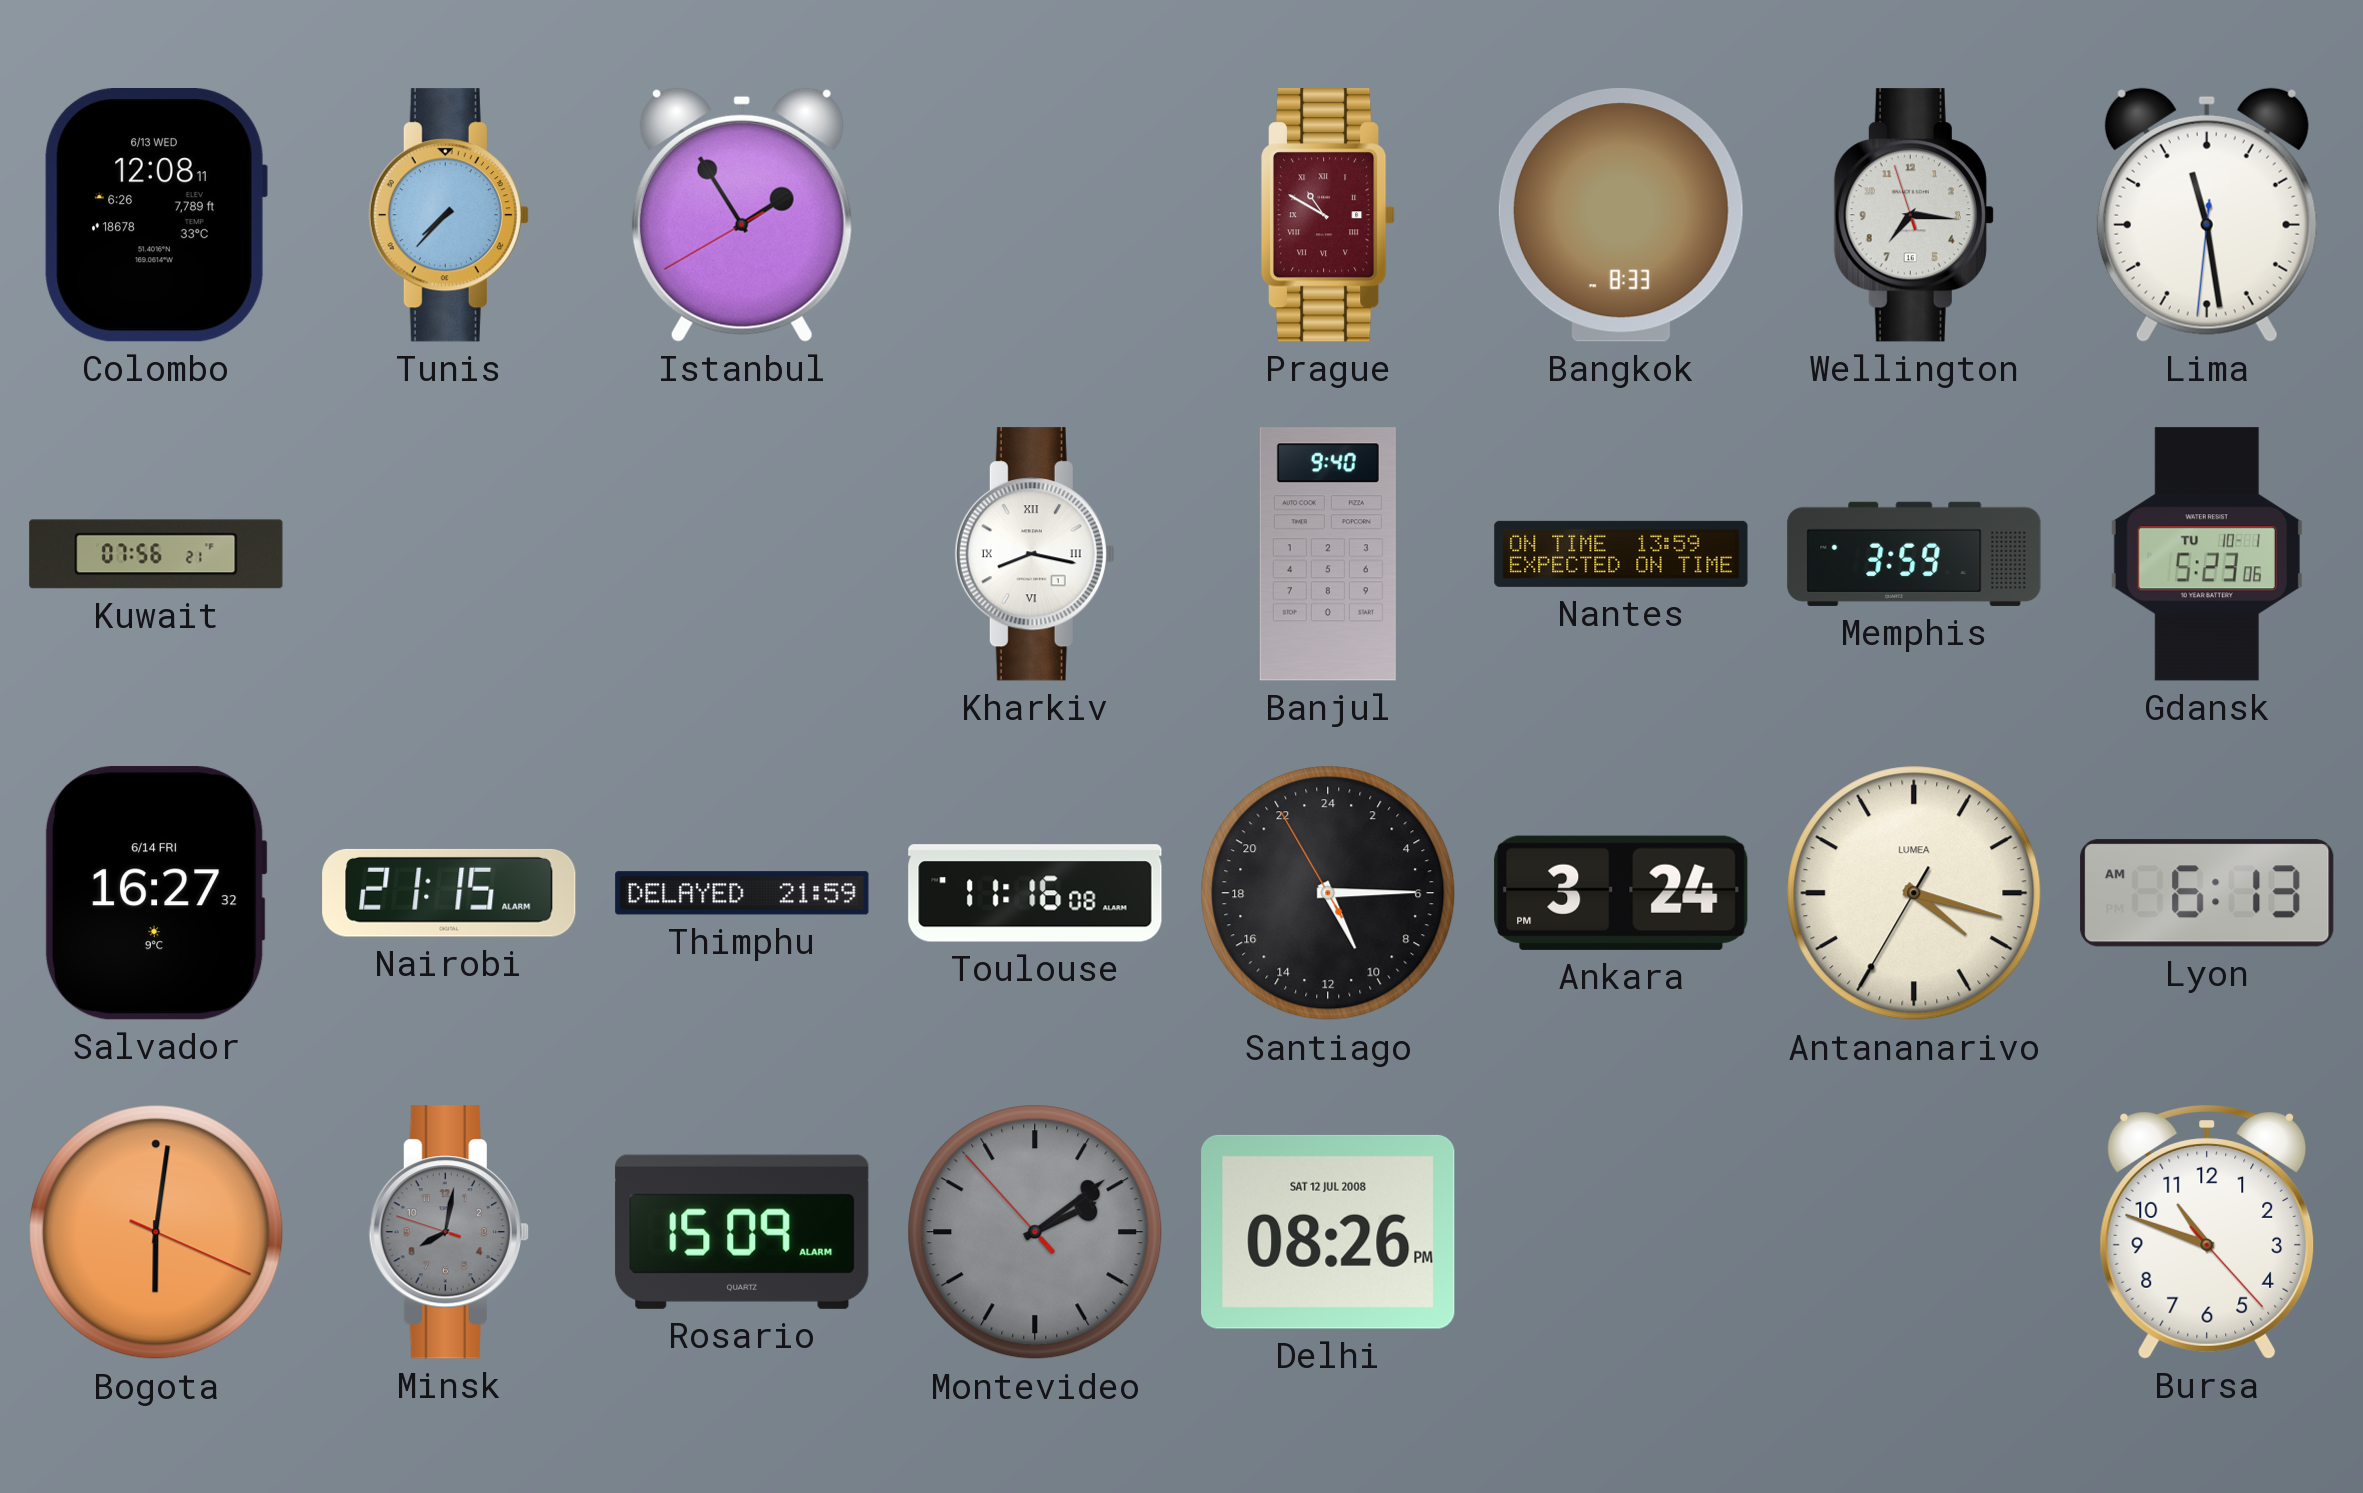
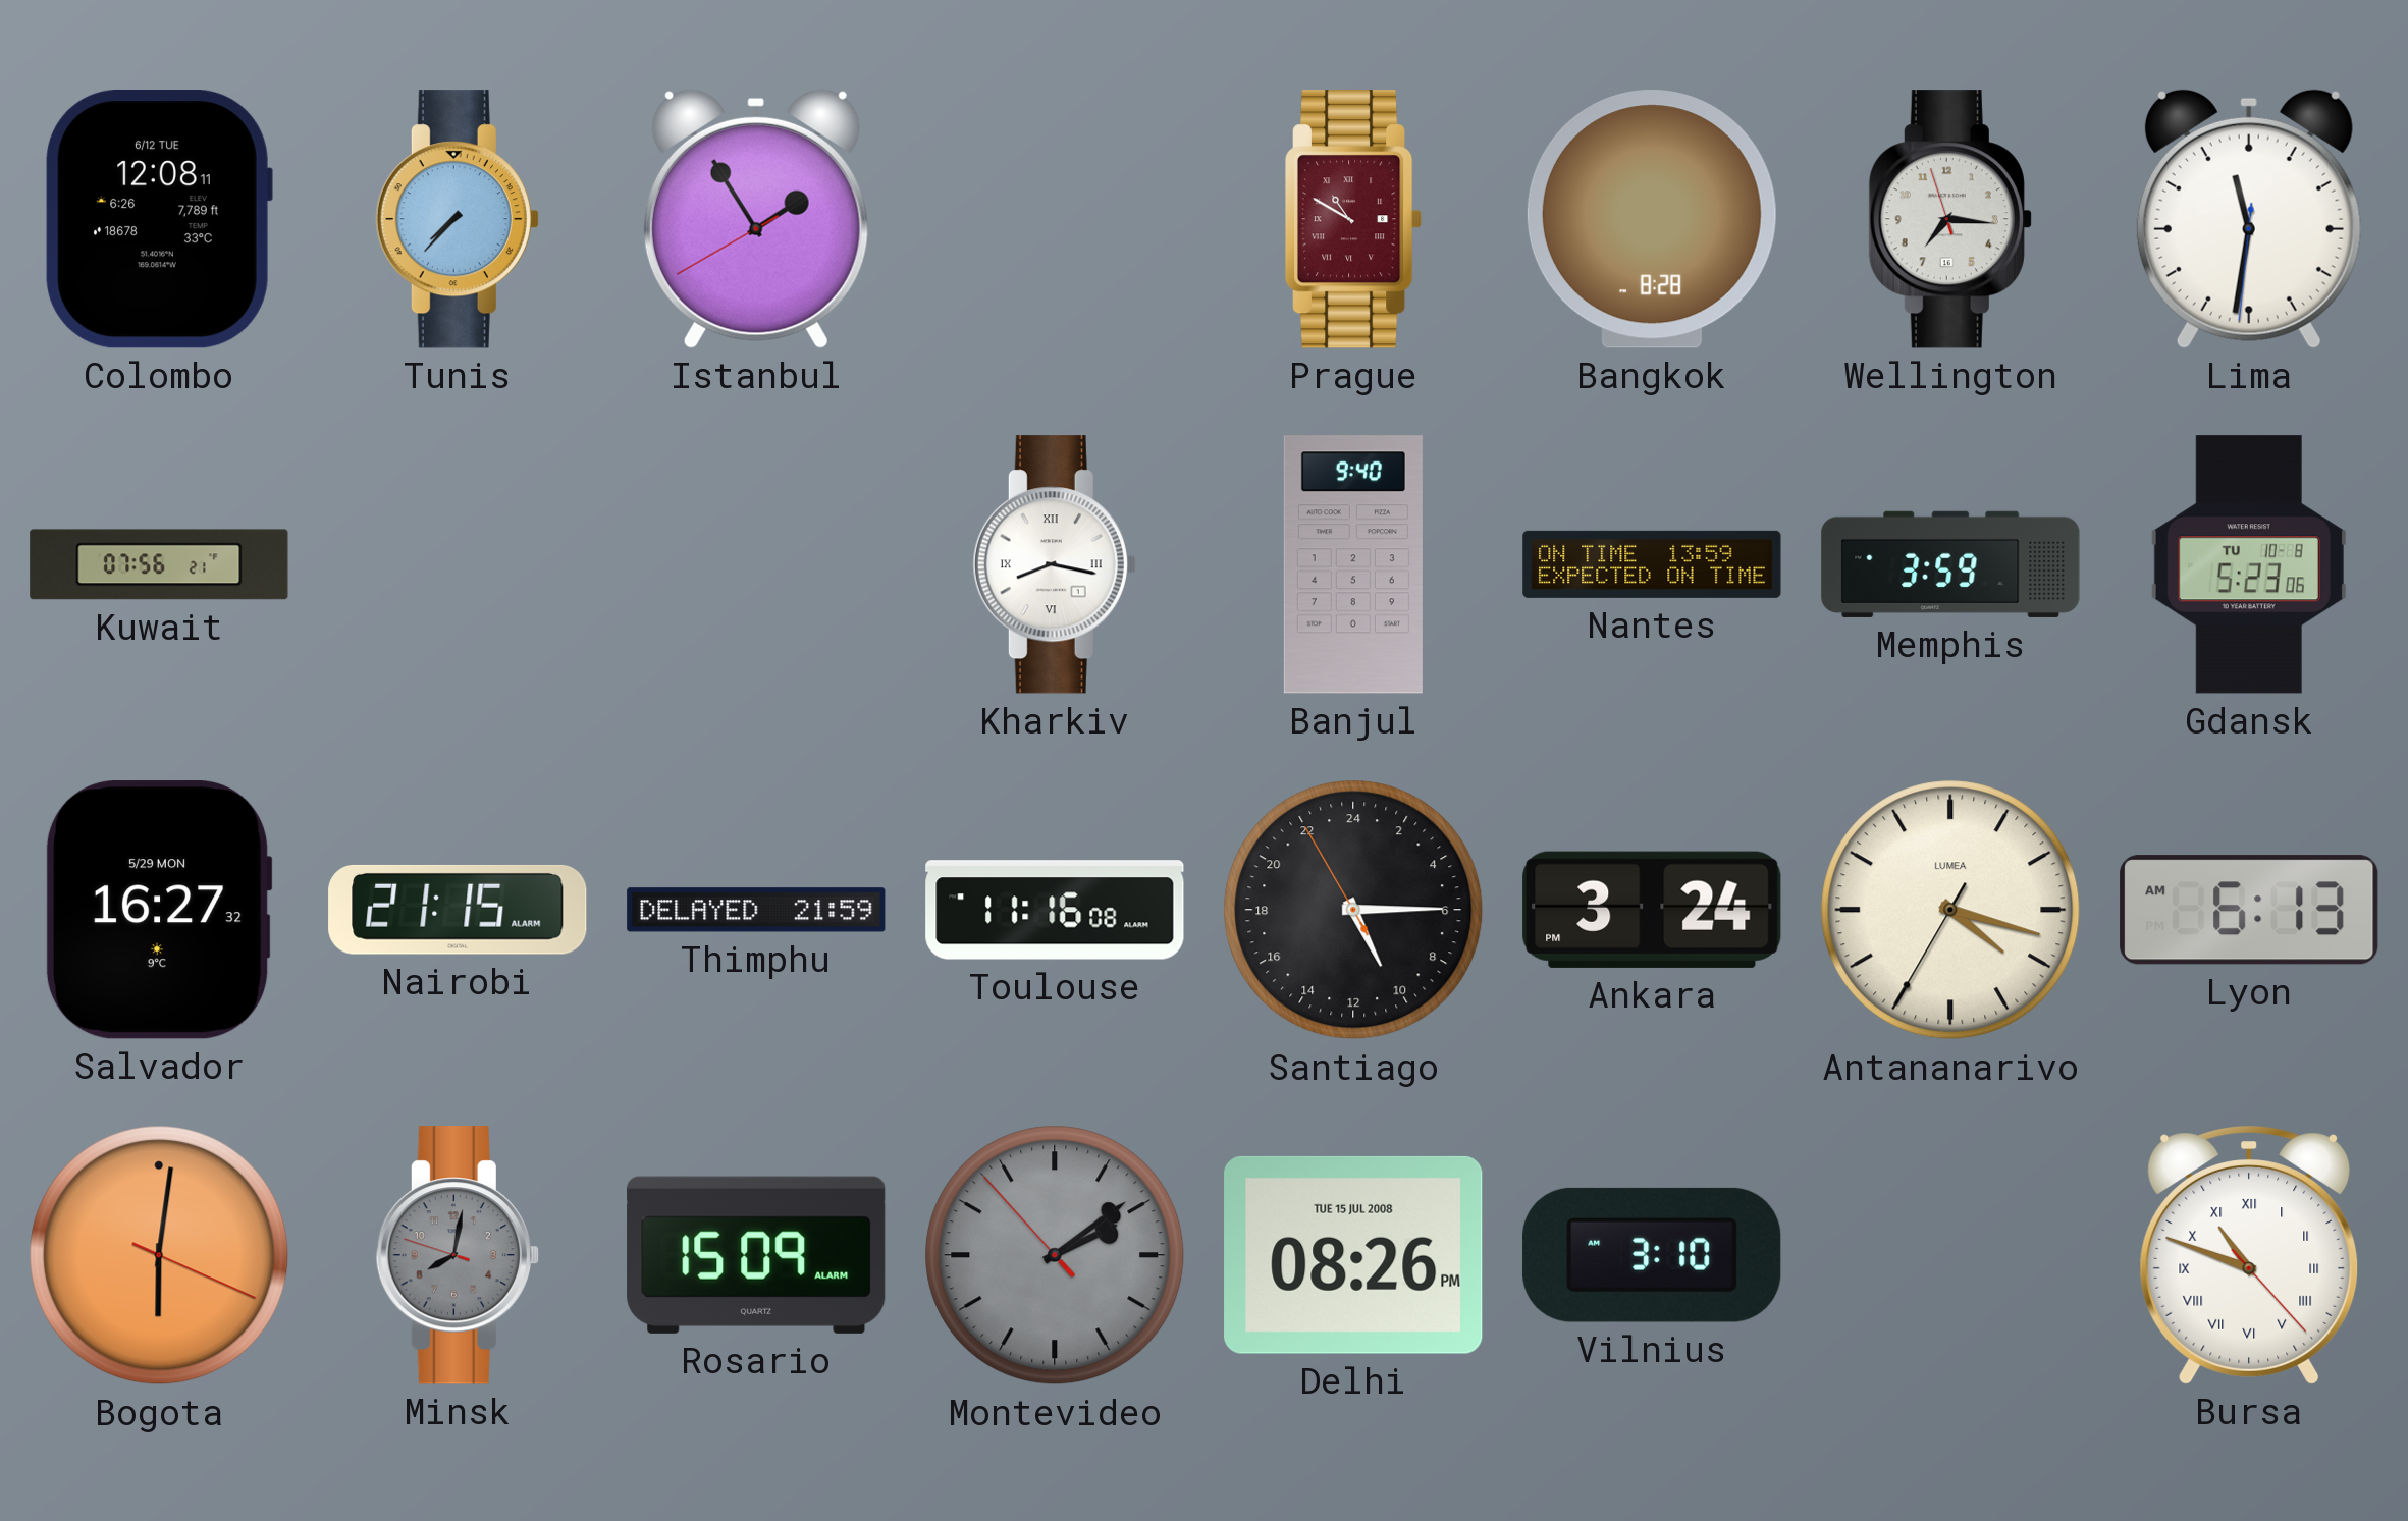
Colombo date: 6/13 WED -> 6/12 TUE (159, 220)
Bangkok: 8:33 -> 8:28 (1652, 219)
Lima: 11:28 -> 11:31 (2249, 219)
Gdansk date: TU 10-1 -> TU 10-8 (2249, 564)
Salvador date: 6/14 FRI -> 5/29 MON (159, 910)
Delhi date: SAT 12 JUL 2008 -> TUE 15 JUL 2008 (1353, 1255)
Vilnius: none -> 3:10 (1652, 1255)
Bursa numerals: Arabic -> Roman (2249, 1255)
